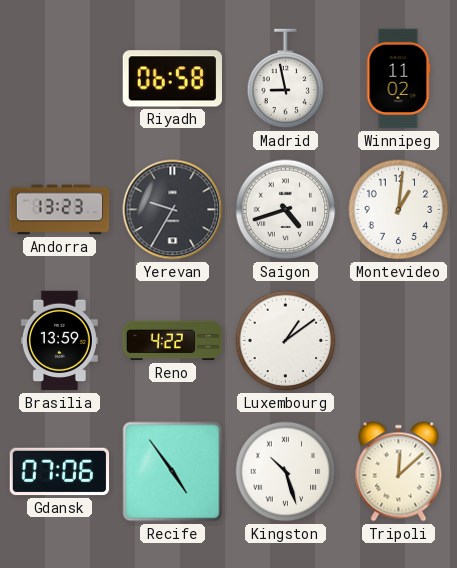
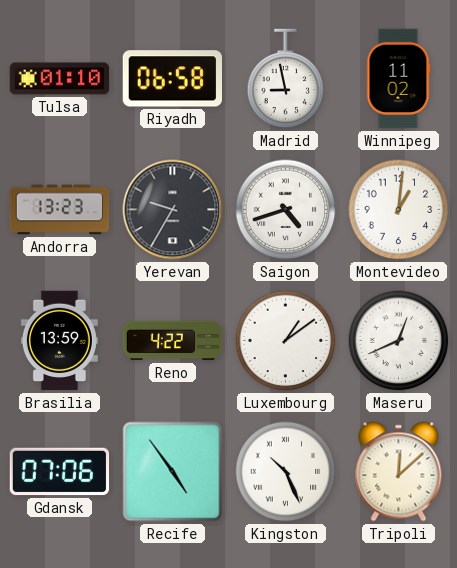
Tulsa: none -> 01:10 (60, 79)
Maseru: none -> 12:41 (399, 341)
Kingston: 10:27 -> 10:26 (286, 472)
